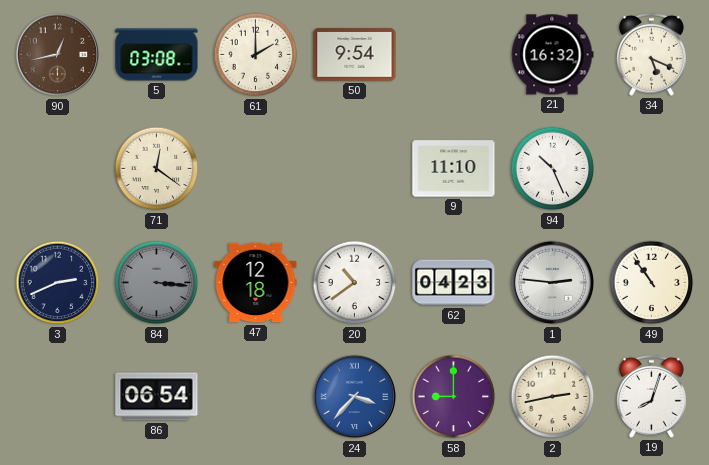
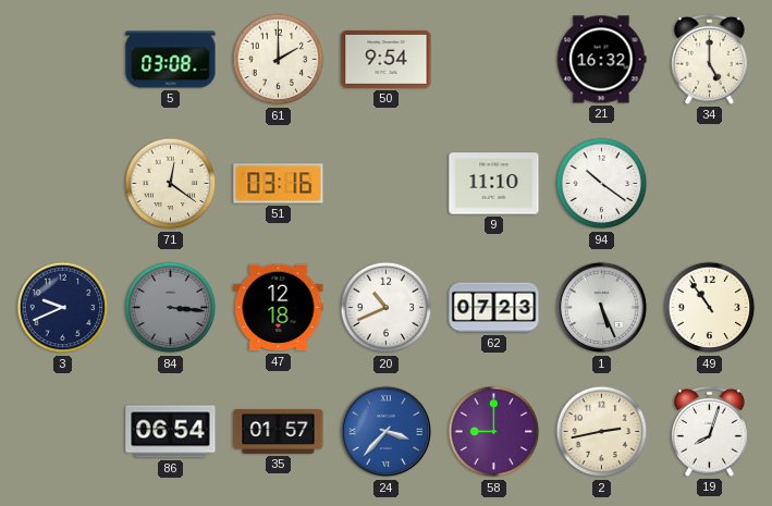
90: 12:43 -> none (58, 55)
34: 5:19 -> 5:00 (709, 59)
51: none -> 03:16 (279, 184)
94: 10:26 -> 10:21 (602, 184)
3: 2:41 -> 9:41 (63, 308)
20: 10:39 -> 10:41 (387, 308)
62: 04:23 -> 07:23 (494, 308)
1: 2:46 -> 5:26 (602, 308)
35: none -> 01:57 (279, 431)
